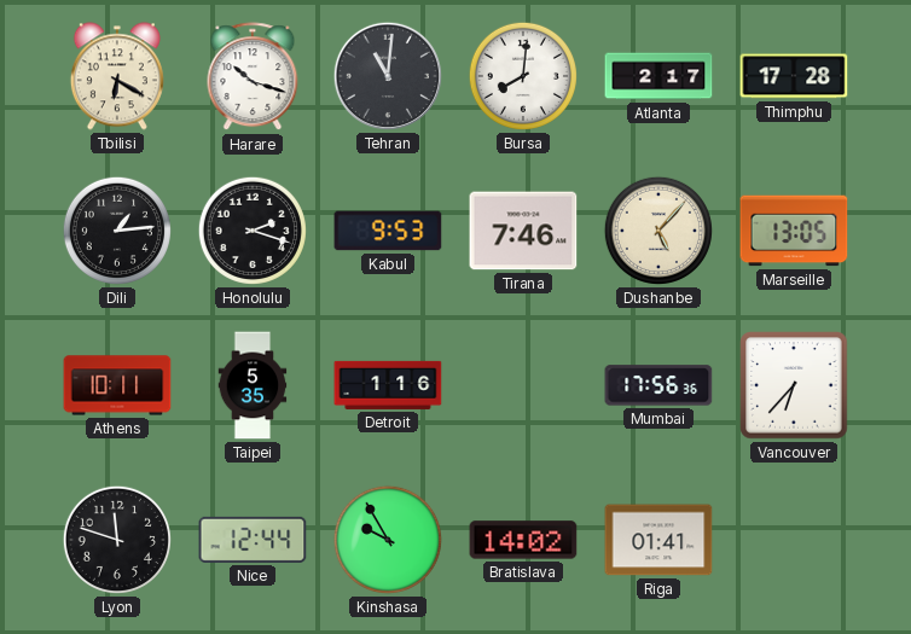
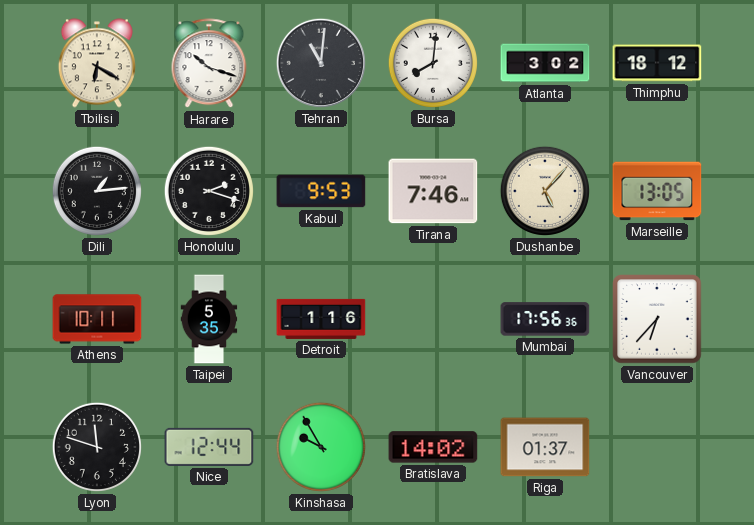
Atlanta: 2:17 -> 3:02 (545, 63)
Thimphu: 17:28 -> 18:12 (657, 63)
Riga: 01:41 -> 01:37 (545, 447)
